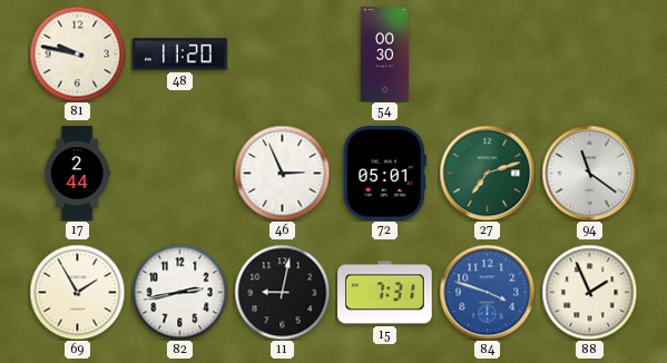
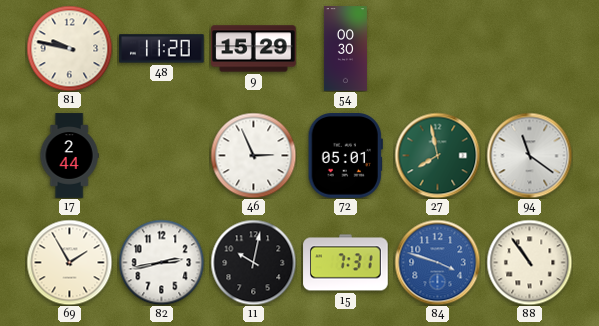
9: none -> 15:29 (254, 49)
27: 7:12 -> 7:58 (437, 155)
11: 9:02 -> 10:02 (253, 262)
88: 1:56 -> 10:54 (529, 262)
